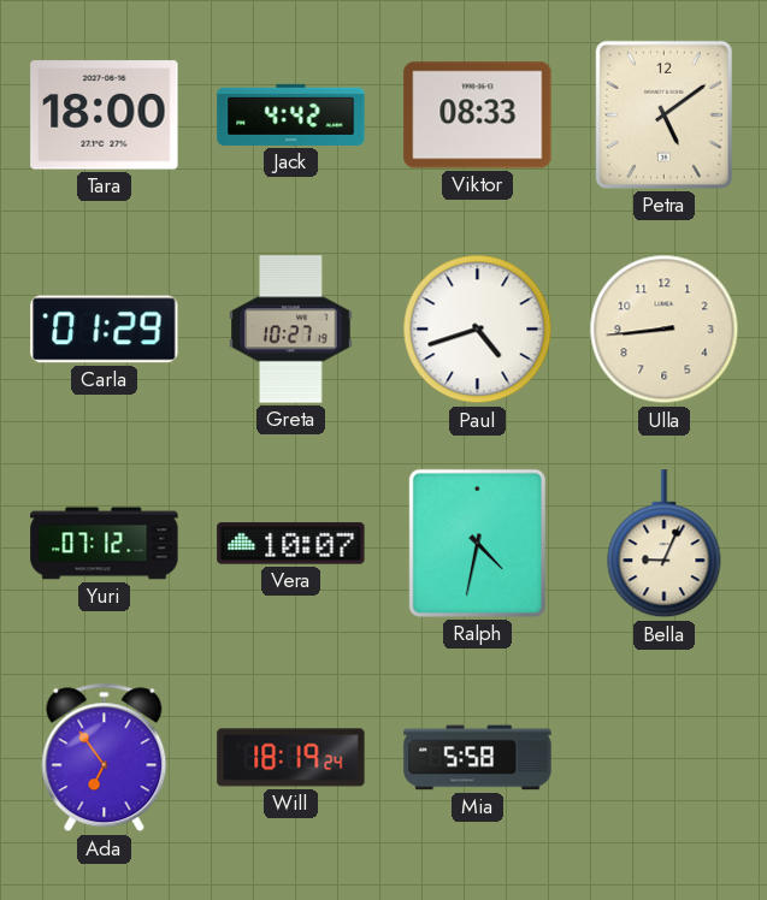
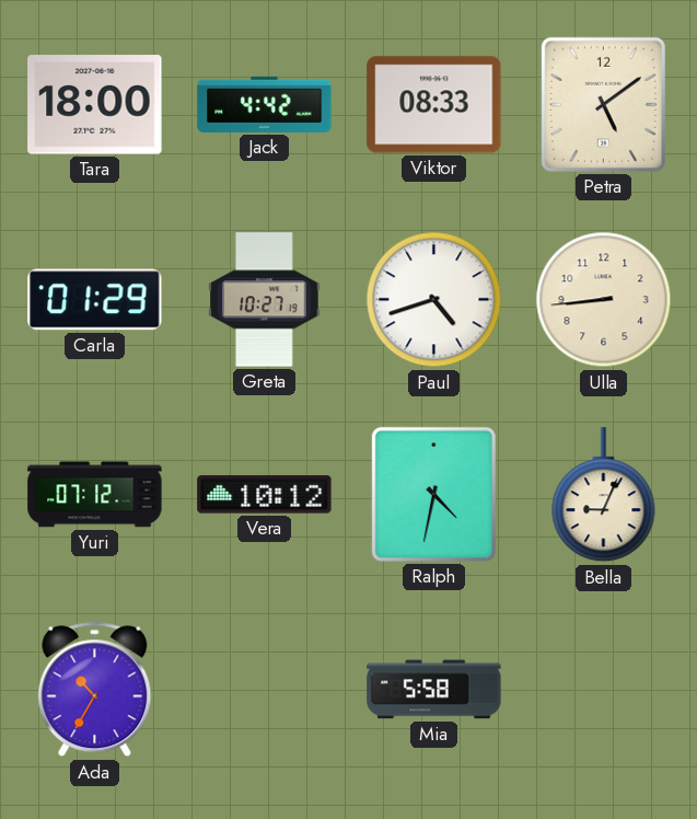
Vera: 10:07 -> 10:12 (265, 495)
Ada: 6:54 -> 10:35 (95, 690)
Will: 18:19 -> none (291, 758)
